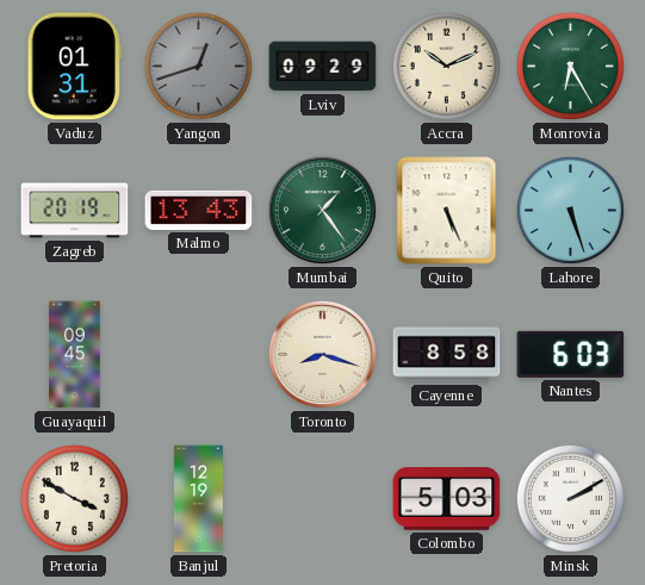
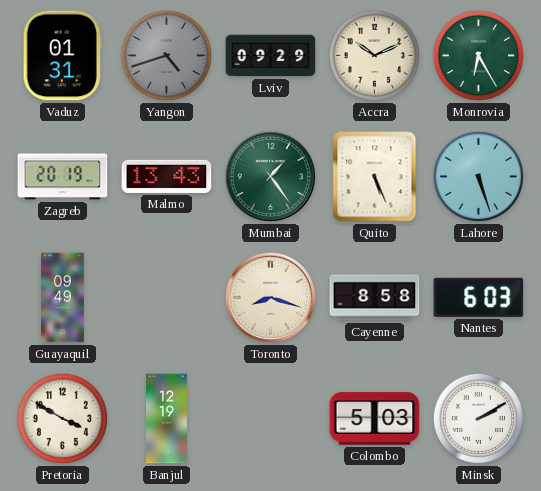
Yangon: 12:42 -> 4:42 (166, 55)
Guayaquil: 09:45 -> 09:49 (63, 298)
